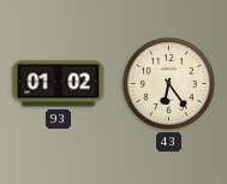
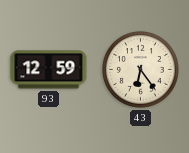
93: 01:02 -> 12:59 (49, 70)
